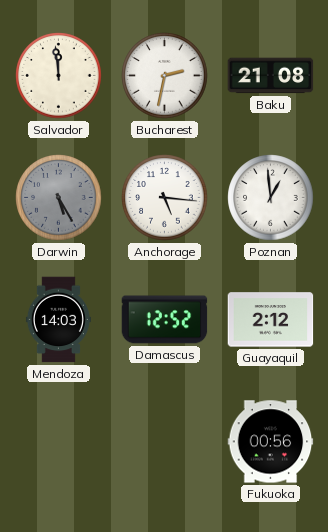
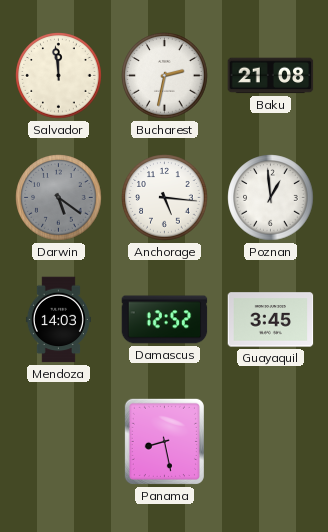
Darwin: 5:25 -> 5:21 (59, 198)
Guayaquil: 2:12 -> 3:45 (271, 320)
Panama: none -> 8:28 (164, 441)
Fukuoka: 00:56 -> none (271, 442)
